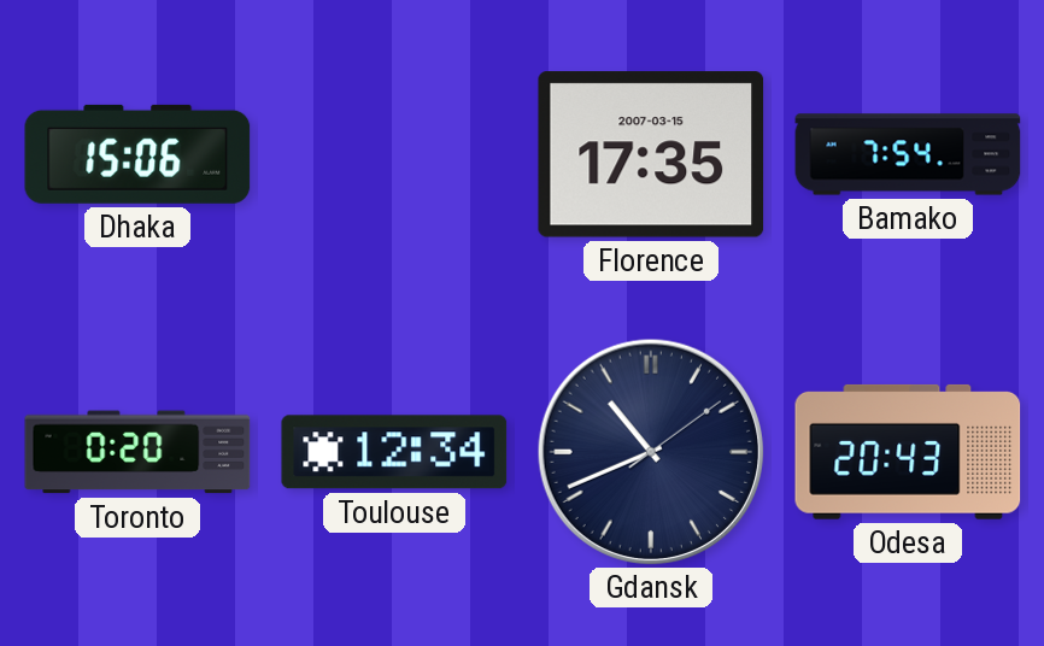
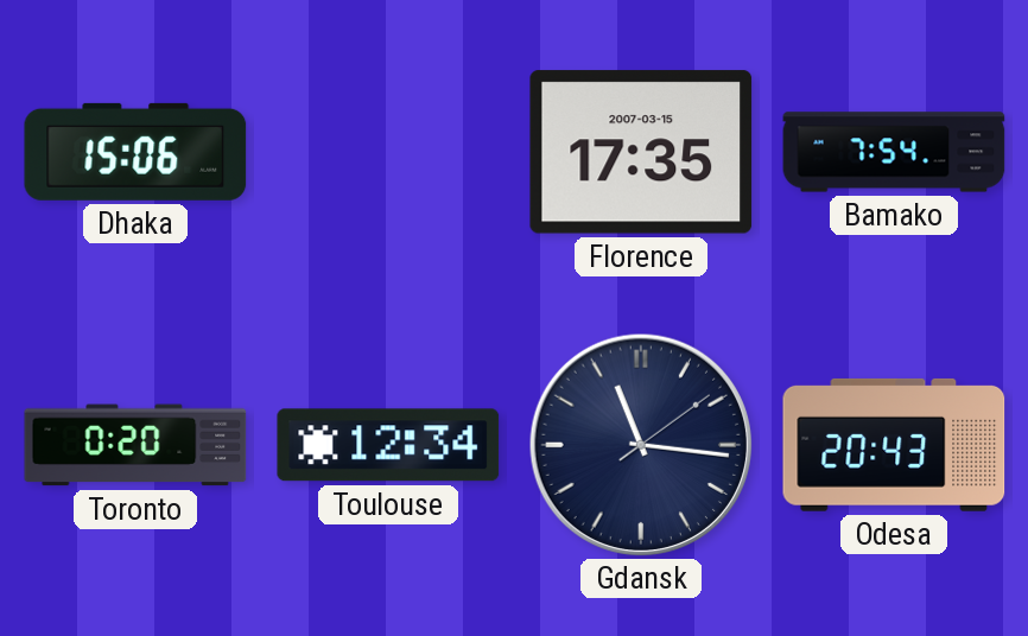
Gdansk: 10:41 -> 11:16 (640, 444)
